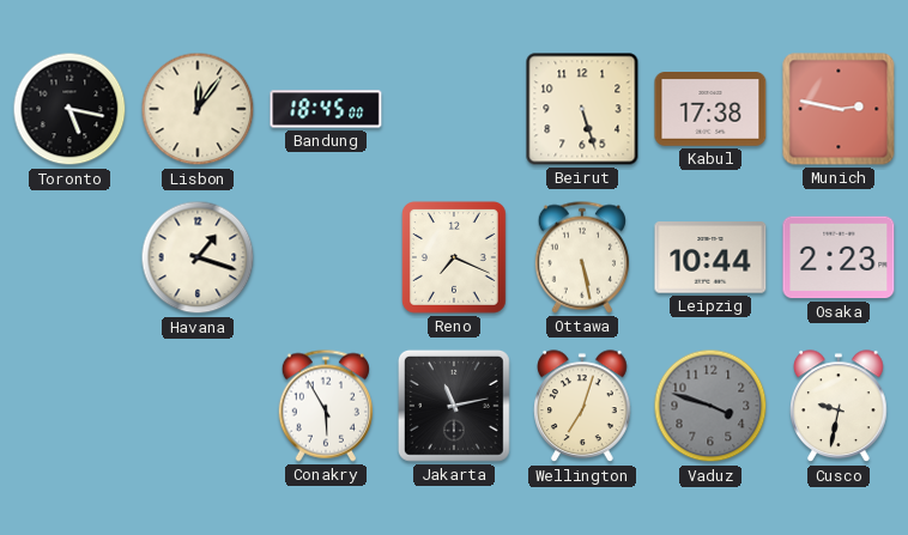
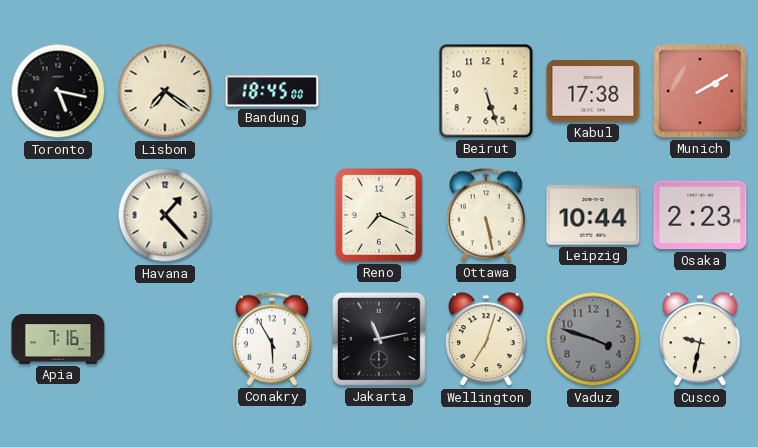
Lisbon: 12:06 -> 7:21 (165, 91)
Munich: 2:47 -> 2:10 (700, 91)
Havana: 1:18 -> 1:23 (165, 215)
Apia: none -> 7:16 (58, 339)
